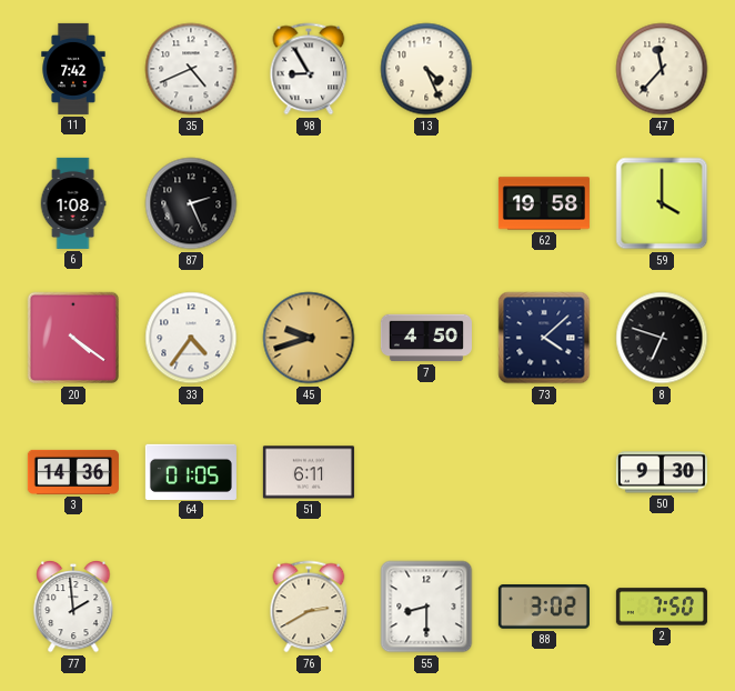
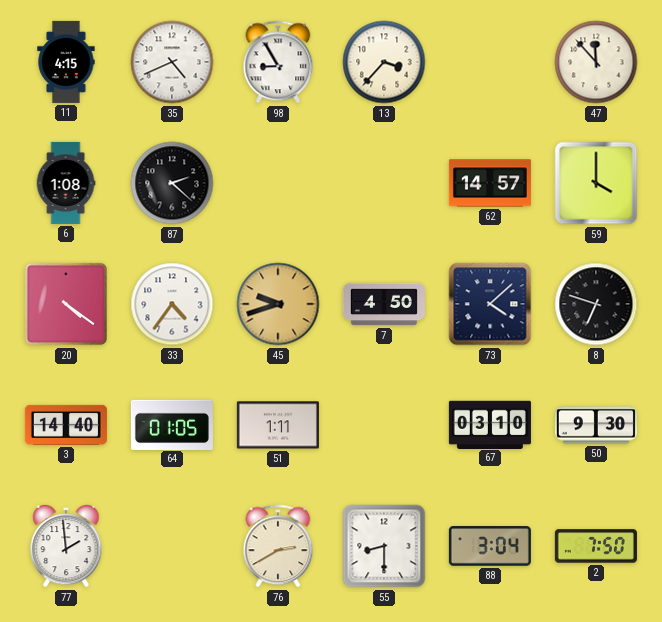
11: 7:42 -> 4:15 (66, 62)
13: 4:26 -> 3:37 (384, 62)
47: 11:37 -> 11:53 (596, 62)
87: 2:26 -> 2:22 (172, 183)
62: 19:58 -> 14:57 (490, 183)
3: 14:36 -> 14:40 (66, 425)
51: 6:11 -> 1:11 (278, 425)
67: none -> 03:10 (490, 424)
88: 3:02 -> 3:04 (490, 546)
